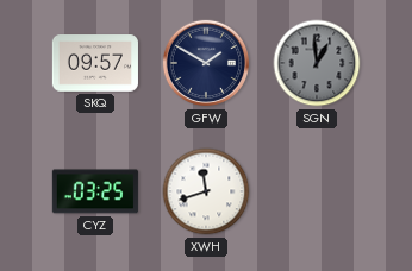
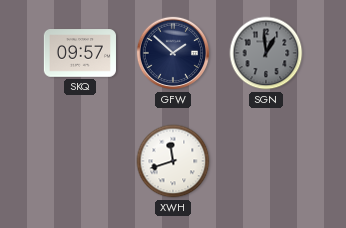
GFW: 1:50 -> 1:52 (173, 53)
CYZ: 03:25 -> none (95, 191)
